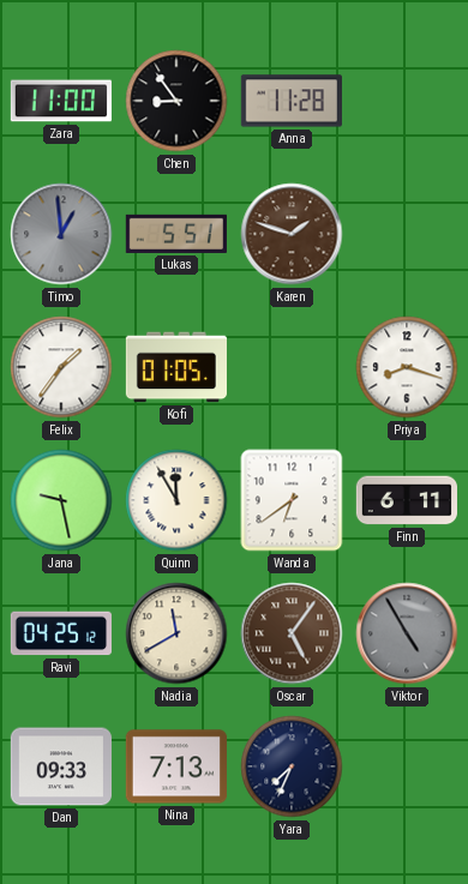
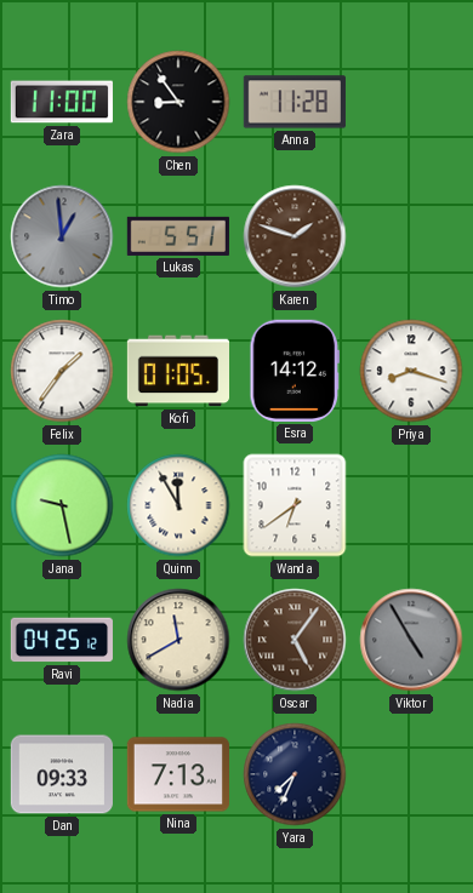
Esra: none -> 14:12 (295, 371)
Finn: 6:11 -> none (406, 500)
